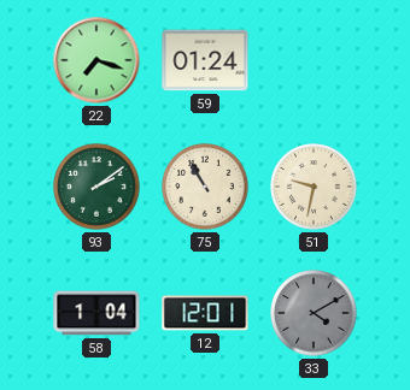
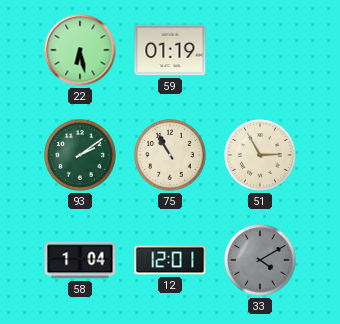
22: 7:18 -> 6:28 (80, 50)
59: 01:24 -> 01:19 (170, 50)
51: 9:32 -> 2:55 (260, 155)
